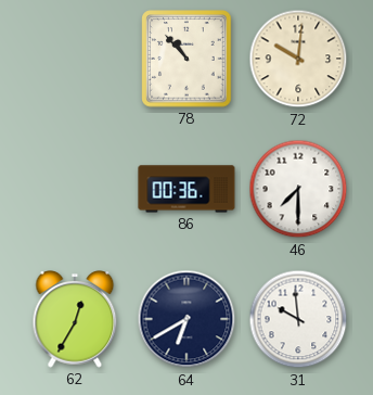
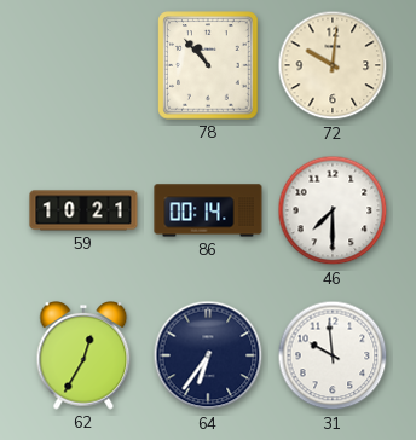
59: none -> 10:21 (83, 210)
86: 00:36 -> 00:14 (208, 210)
64: 6:40 -> 6:36 (208, 355)
